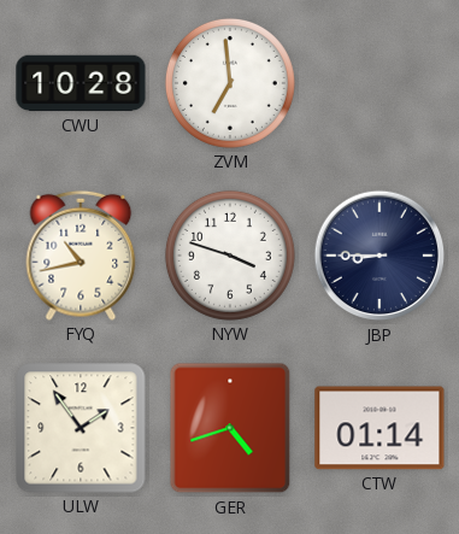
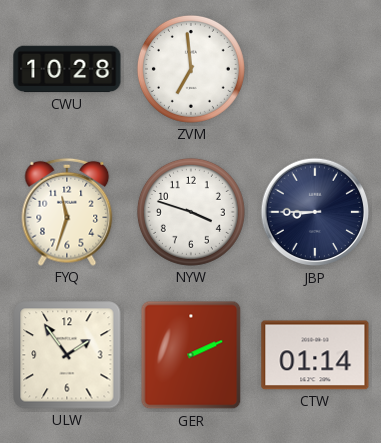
FYQ: 10:43 -> 11:33 (67, 212)
GER: 4:42 -> 2:11 (191, 355)
